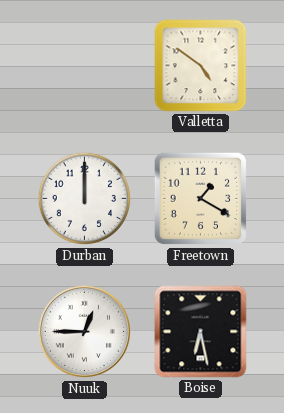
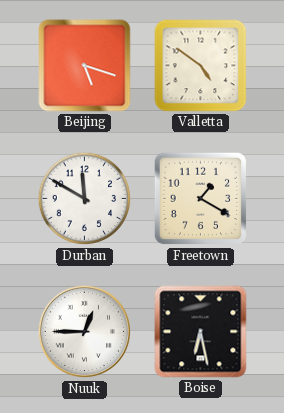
Beijing: none -> 5:18 (85, 66)
Durban: 12:00 -> 11:50 (85, 199)
